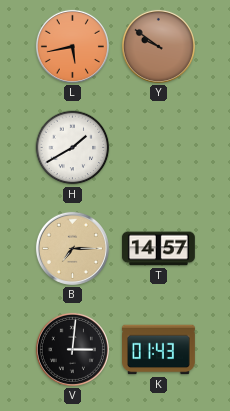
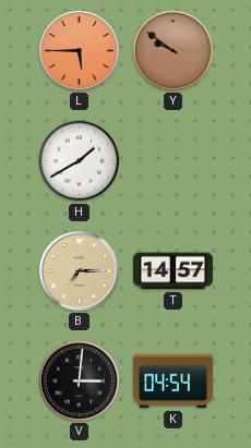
L: 5:43 -> 5:45 (79, 50)
K: 01:43 -> 04:54 (174, 382)
